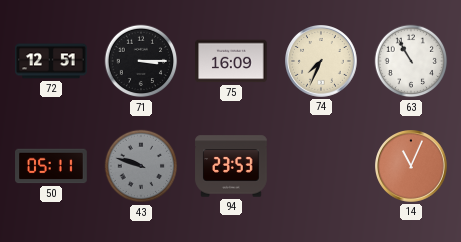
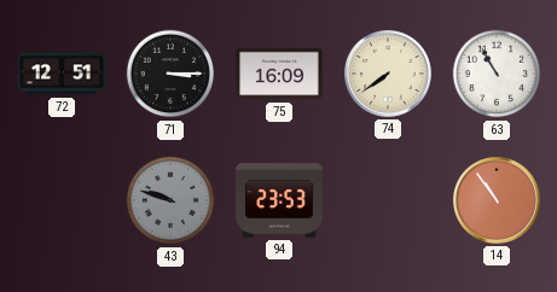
74: 7:34 -> 7:39 (389, 75)
50: 05:11 -> none (51, 166)
14: 11:04 -> 10:54 (498, 202)
